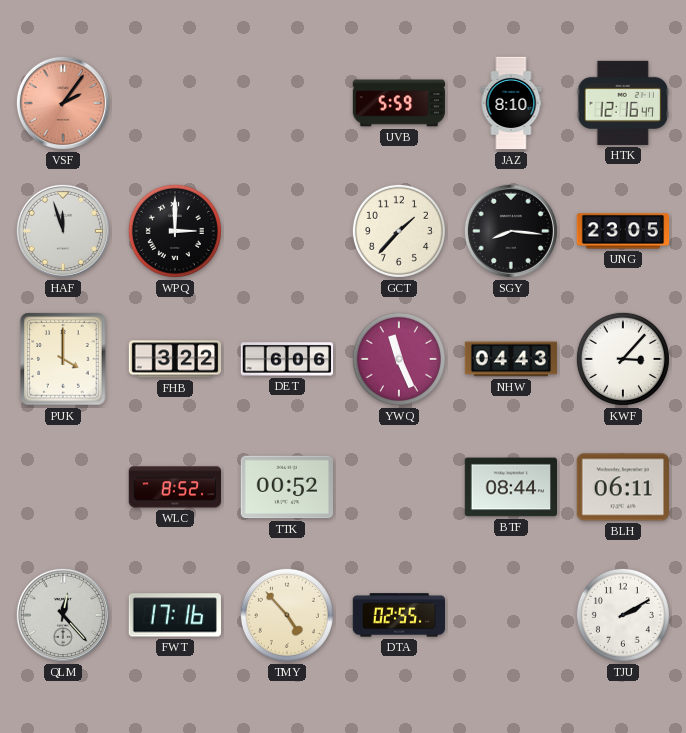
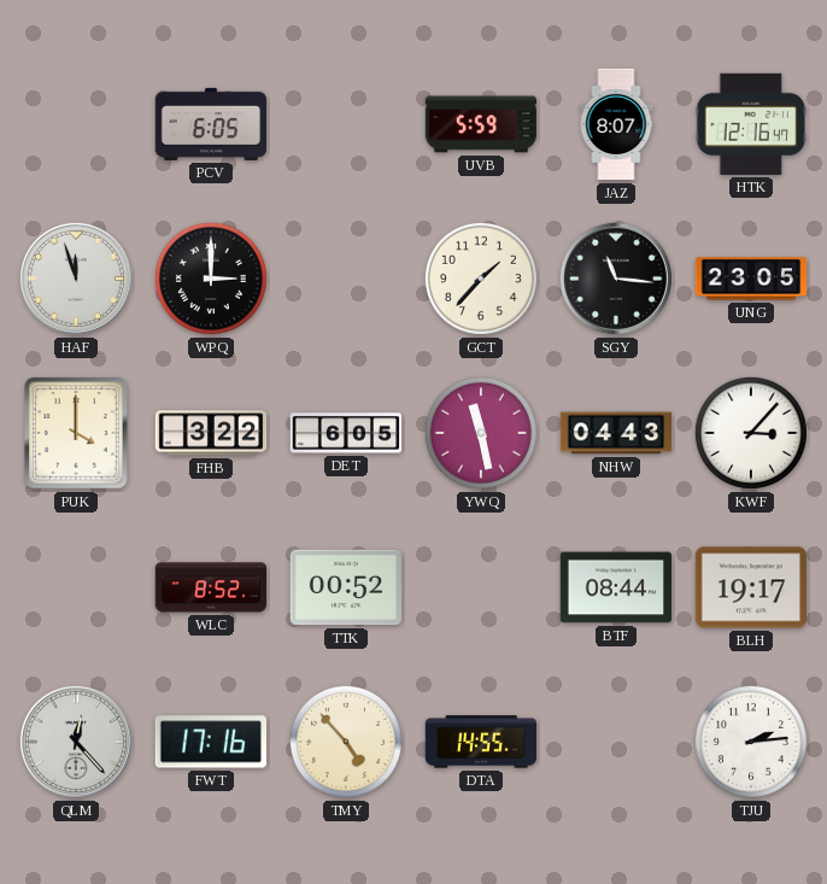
VSF: 2:06 -> none (63, 103)
PCV: none -> 6:05 (211, 124)
JAZ: 8:10 -> 8:07 (616, 124)
SGY: 8:16 -> 11:16 (616, 279)
DET: 6:06 -> 6:05 (346, 433)
YWQ: 11:26 -> 11:28 (481, 433)
BLH: 06:11 -> 19:17 (750, 587)
DTA: 02:55 -> 14:55 (481, 742)
TJU: 2:10 -> 2:14 (751, 742)
